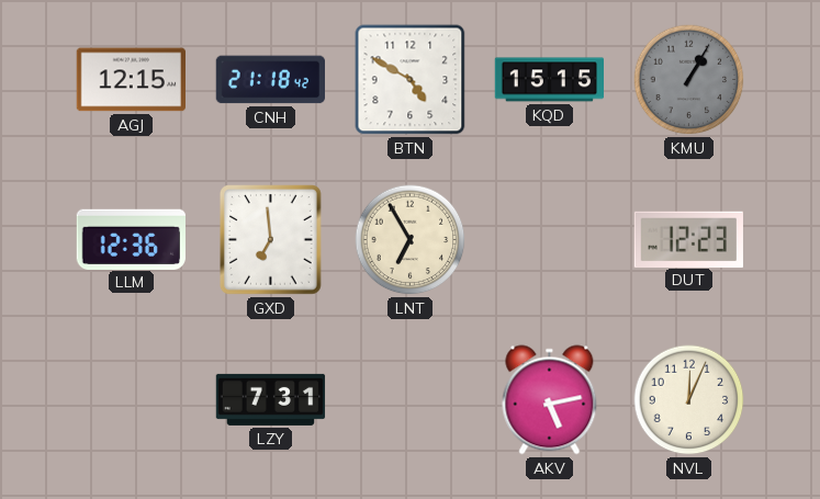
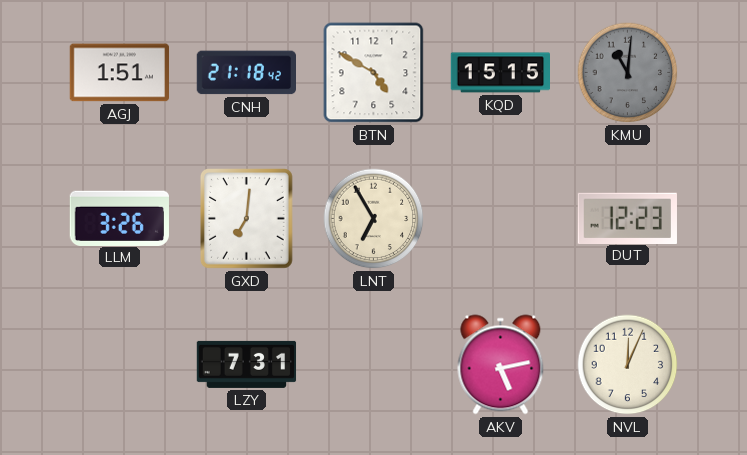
AGJ: 12:15 -> 1:51 (119, 73)
KMU: 1:05 -> 11:01 (628, 73)
LLM: 12:36 -> 3:26 (119, 218)
GXD: 6:59 -> 7:01 (247, 219)
